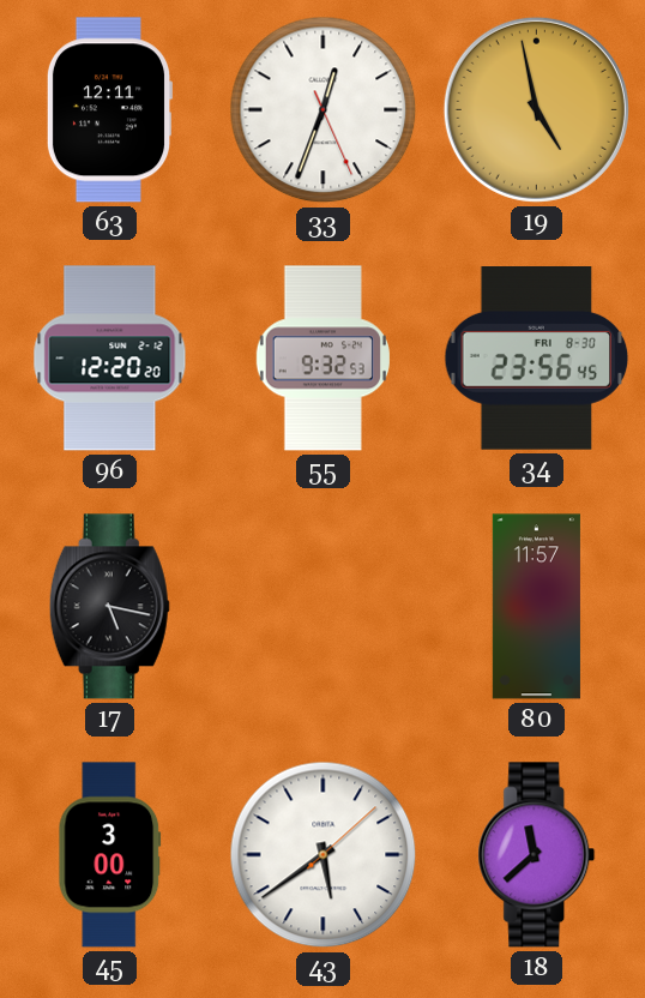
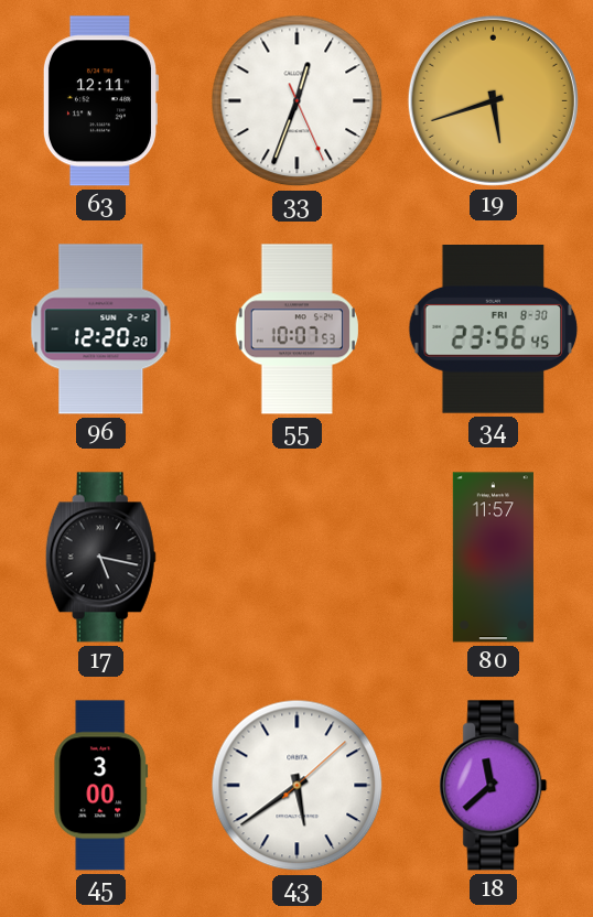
19: 4:58 -> 5:42 (493, 100)
55: 9:32 -> 10:07 (296, 330)
